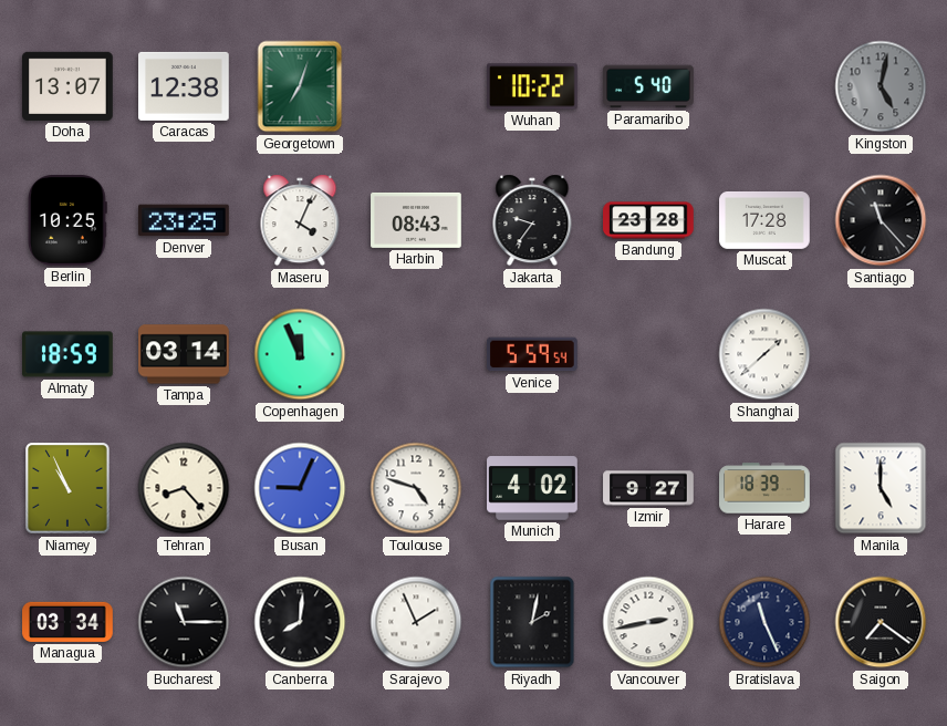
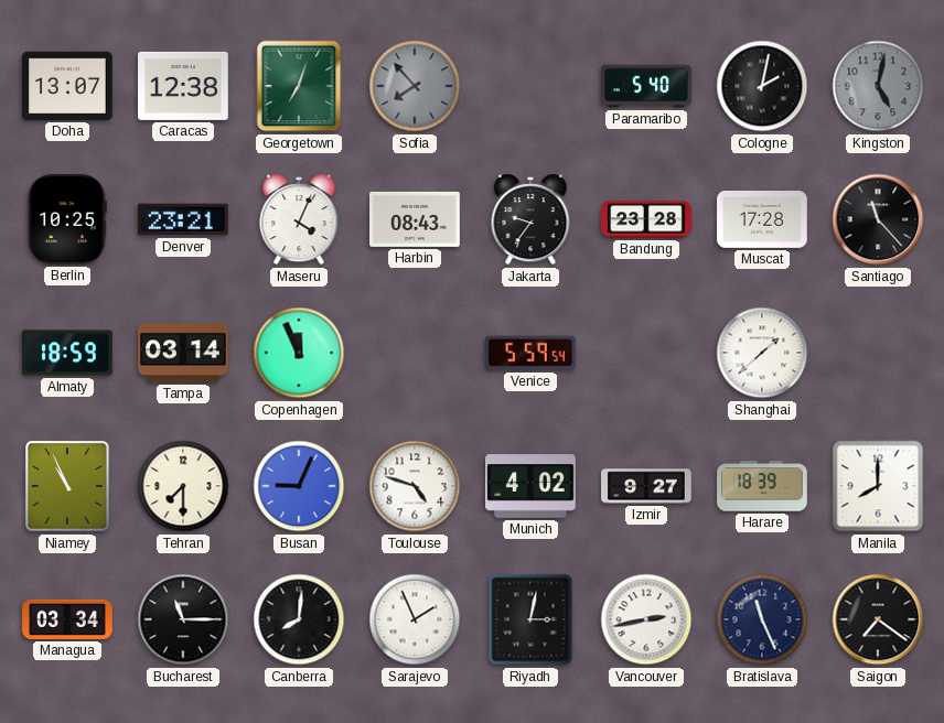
Sofia: none -> 7:53 (415, 86)
Wuhan: 10:22 -> none (533, 86)
Cologne: none -> 2:02 (762, 86)
Denver: 23:25 -> 23:21 (184, 219)
Tehran: 8:23 -> 7:30 (183, 486)
Manila: 5:00 -> 8:00 (878, 486)
Riyadh: 2:02 -> 3:02 (530, 619)
